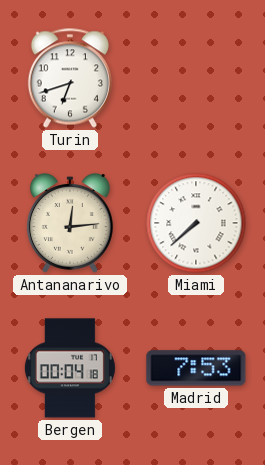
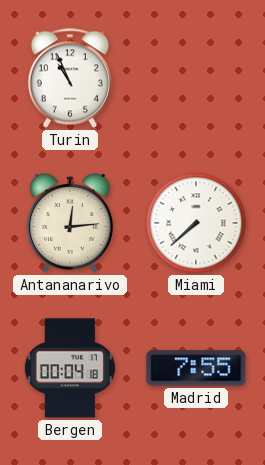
Turin: 6:42 -> 10:56 (70, 78)
Madrid: 7:53 -> 7:55 (196, 368)
